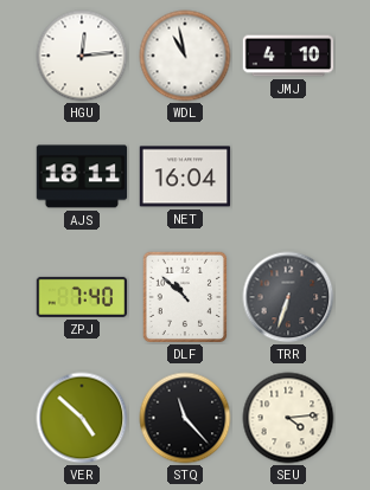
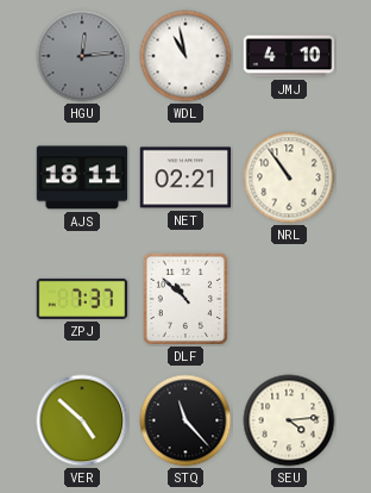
HGU dial: white -> grey (82, 56)
NET: 16:04 -> 02:21 (185, 177)
NRL: none -> 10:54 (289, 177)
ZPJ: 7:40 -> 7:37 (82, 299)
TRR: 6:33 -> none (288, 297)
